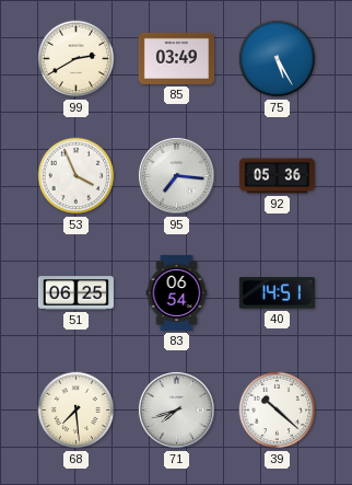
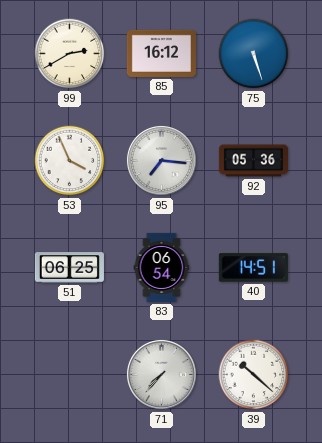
85: 03:49 -> 16:12 (161, 53)
75: 5:25 -> 5:27 (254, 54)
68: 7:29 -> none (77, 411)
71: 7:42 -> 7:37 (161, 374)
